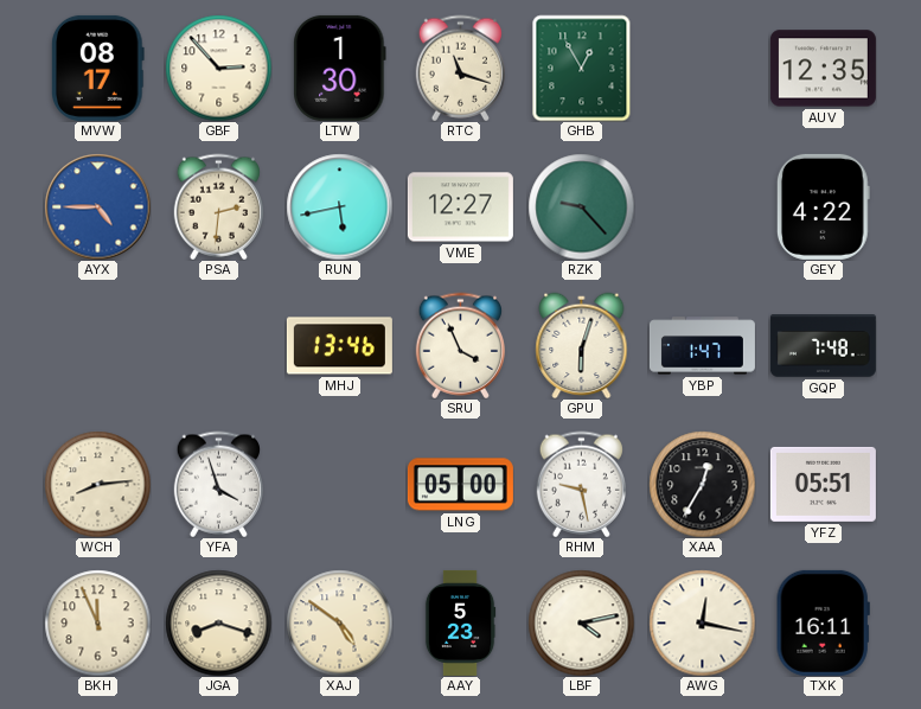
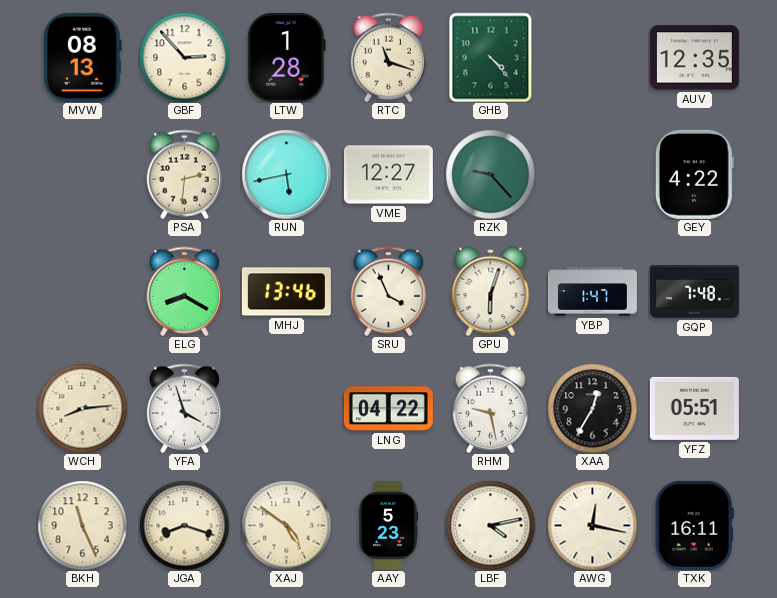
MVW: 08:17 -> 08:13 (82, 57)
LTW: 1:30 -> 1:28 (287, 57)
GHB: 12:55 -> 4:23 (491, 57)
AYX: 4:45 -> none (97, 206)
ELG: none -> 8:20 (184, 291)
LNG: 05:00 -> 04:22 (388, 409)
BKH: 11:56 -> 11:26 (82, 525)
